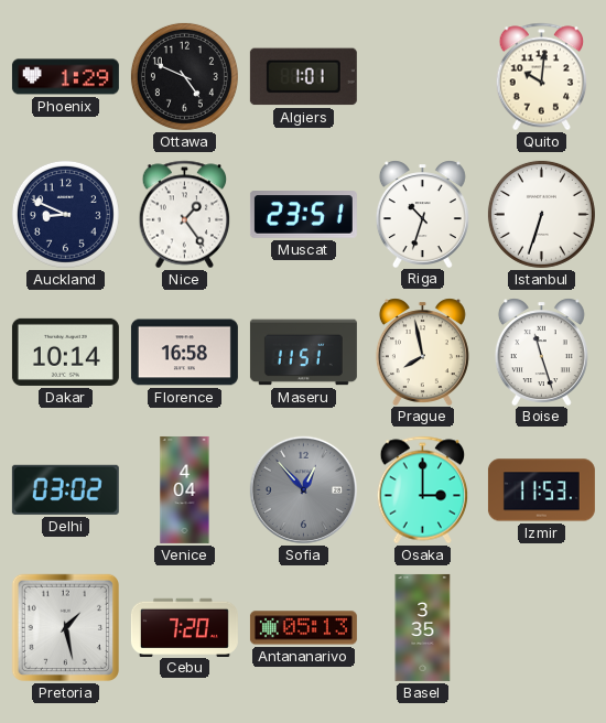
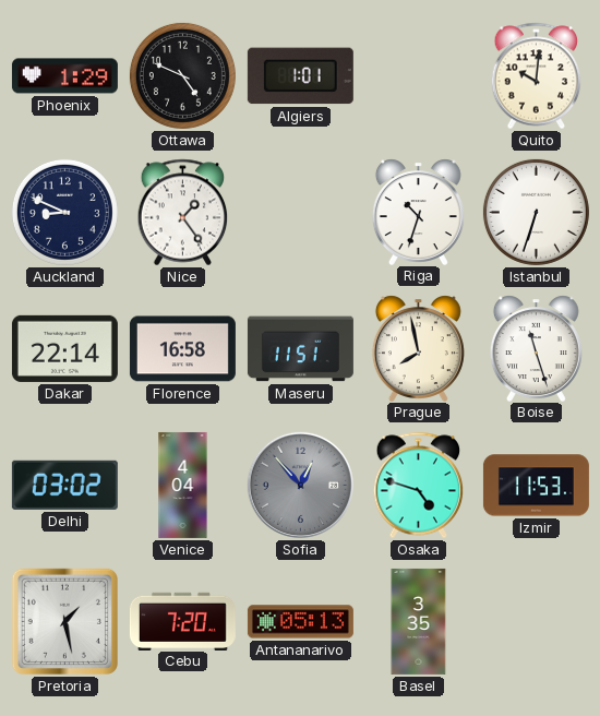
Muscat: 23:51 -> none (303, 215)
Dakar: 10:14 -> 22:14 (64, 348)
Osaka: 3:00 -> 4:48 (419, 486)
